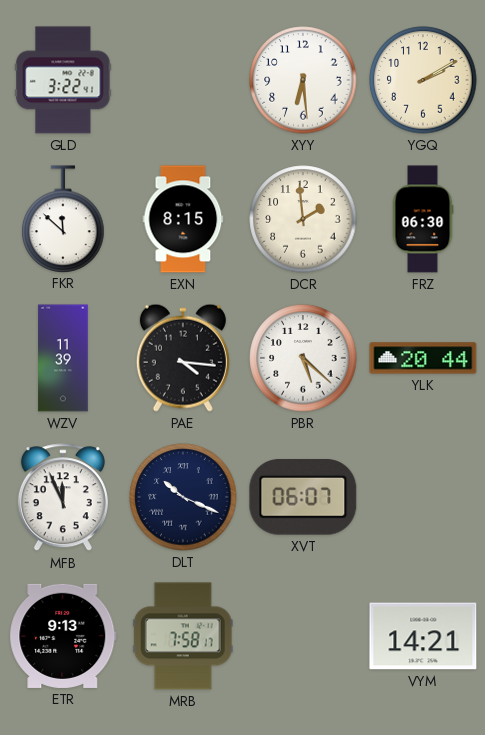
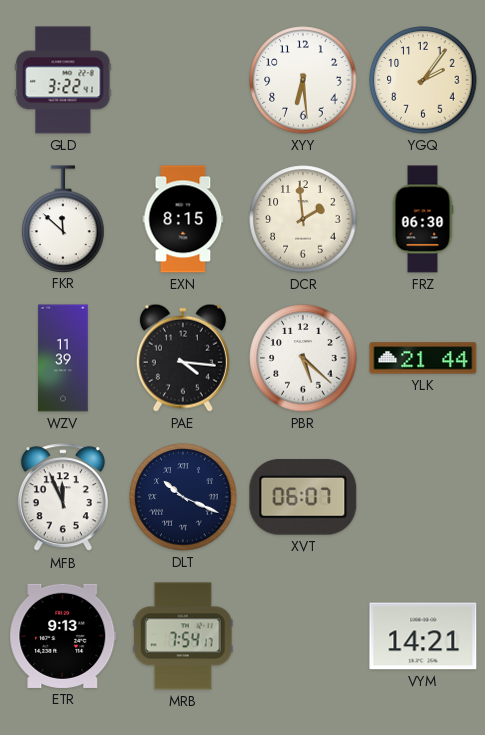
YGQ: 2:10 -> 2:06 (423, 80)
YLK: 20:44 -> 21:44 (423, 358)
MRB: 7:58 -> 7:54 (183, 636)
